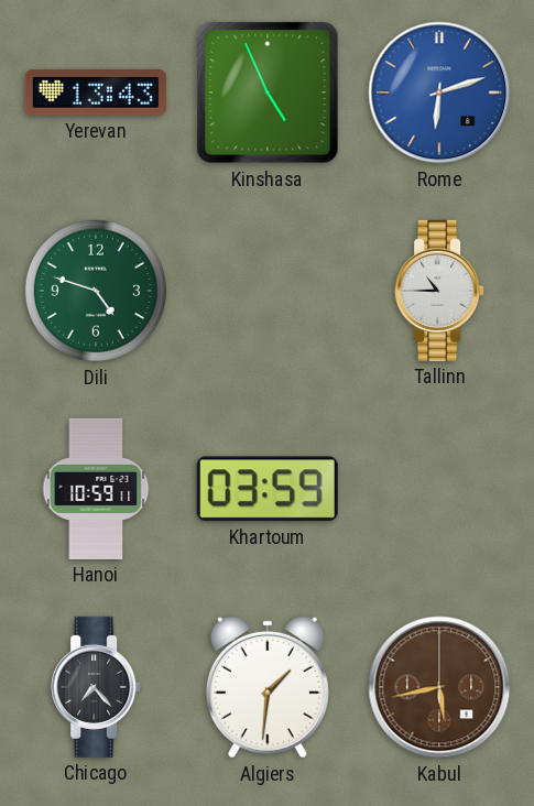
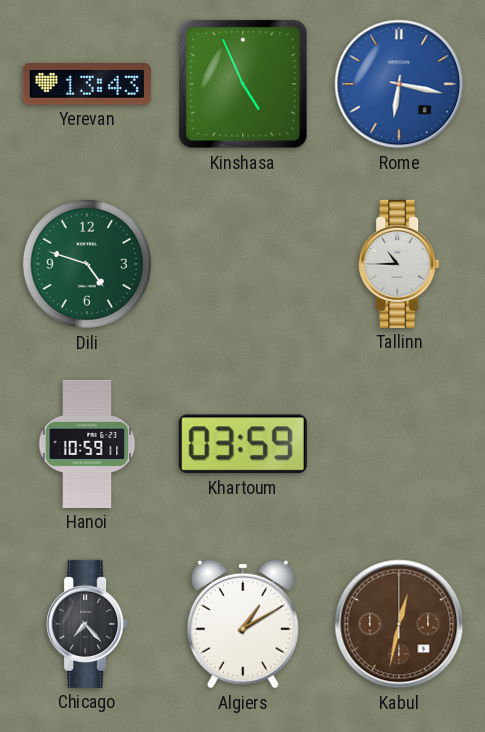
Rome: 6:12 -> 6:17 (399, 84)
Algiers: 1:31 -> 1:10 (243, 624)
Kabul: 5:43 -> 12:32 (399, 624)
